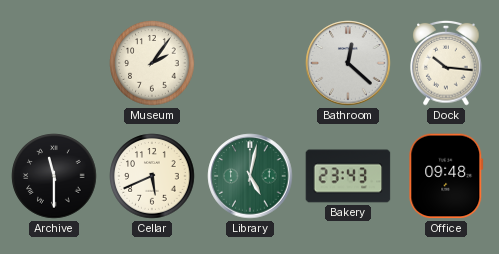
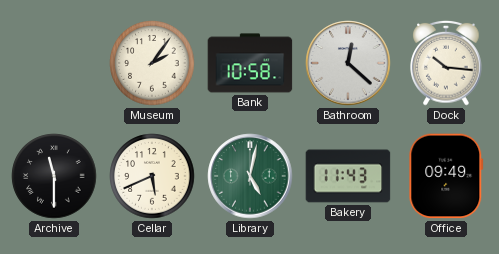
Bank: none -> 10:58 (250, 63)
Bakery: 23:43 -> 11:43 (348, 176)
Office: 09:48 -> 09:49 (446, 176)
